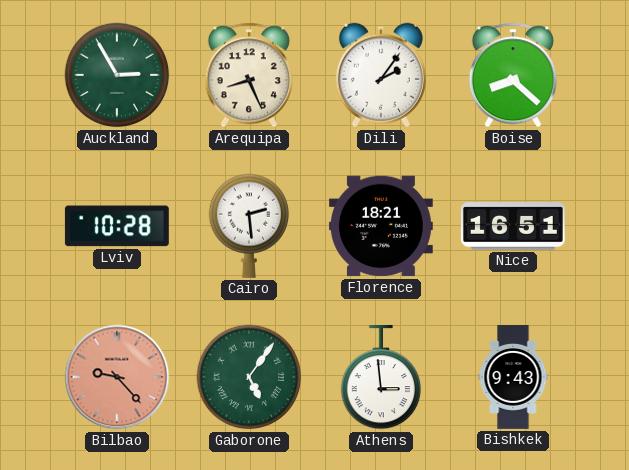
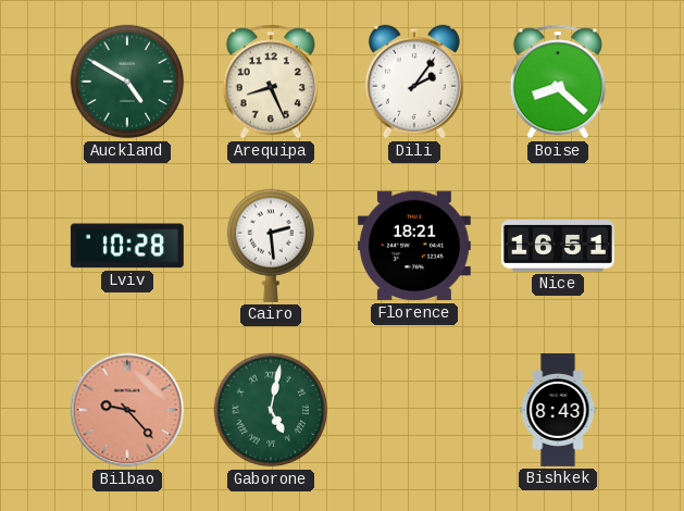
Auckland: 2:55 -> 4:50 (127, 82)
Gaborone: 5:06 -> 5:02 (271, 410)
Athens: 2:59 -> none (381, 377)
Bishkek: 9:43 -> 8:43 (558, 410)
